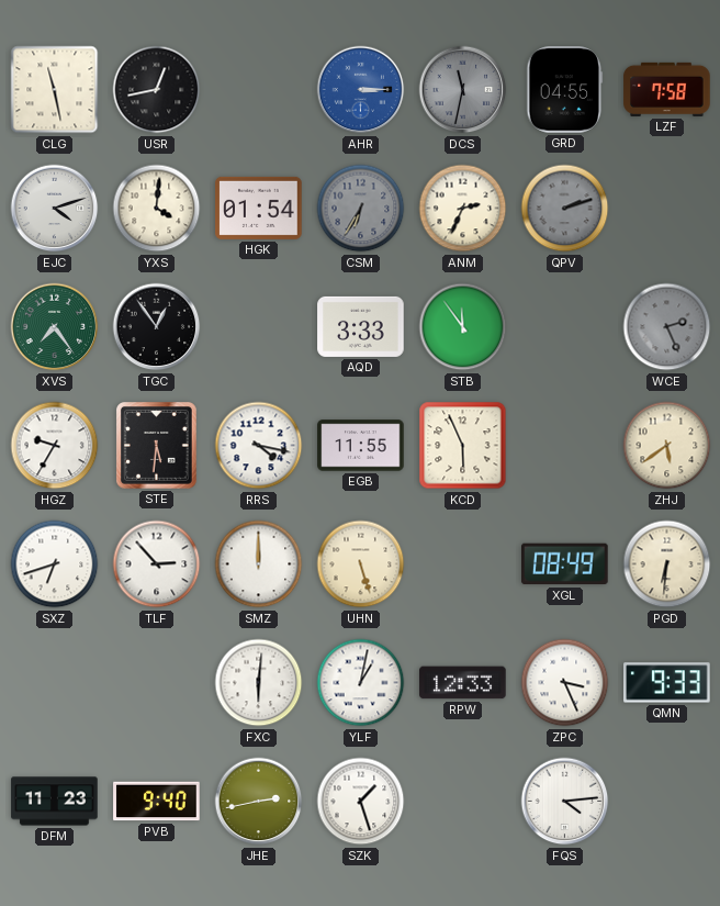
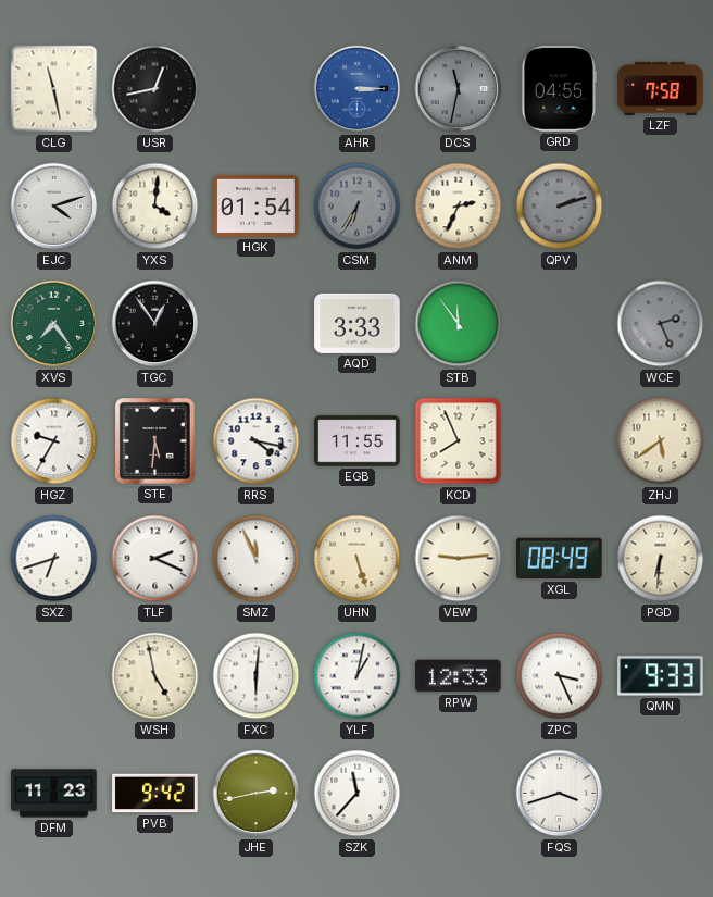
KCD: 5:56 -> 7:56 (459, 441)
TLF: 2:53 -> 2:19 (155, 559)
SMZ: 12:00 -> 11:56 (257, 559)
VEW: none -> 9:14 (459, 559)
WSH: none -> 4:58 (155, 676)
PVB: 9:40 -> 9:42 (155, 794)
SZK: 1:27 -> 11:37 (358, 794)
FQS: 4:14 -> 3:42 (560, 794)
